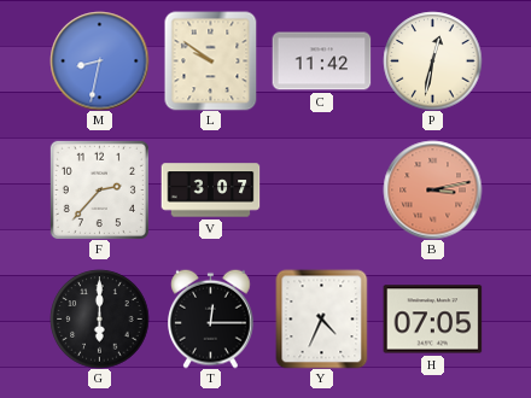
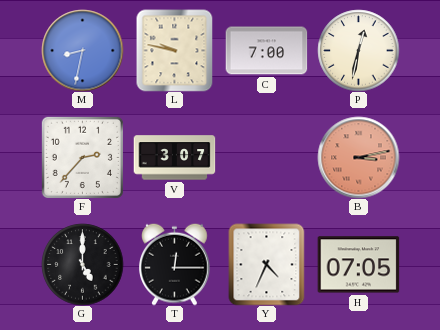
L: 9:51 -> 9:47 (175, 50)
C: 11:42 -> 7:00 (266, 51)
G: 6:00 -> 5:00 (82, 264)
